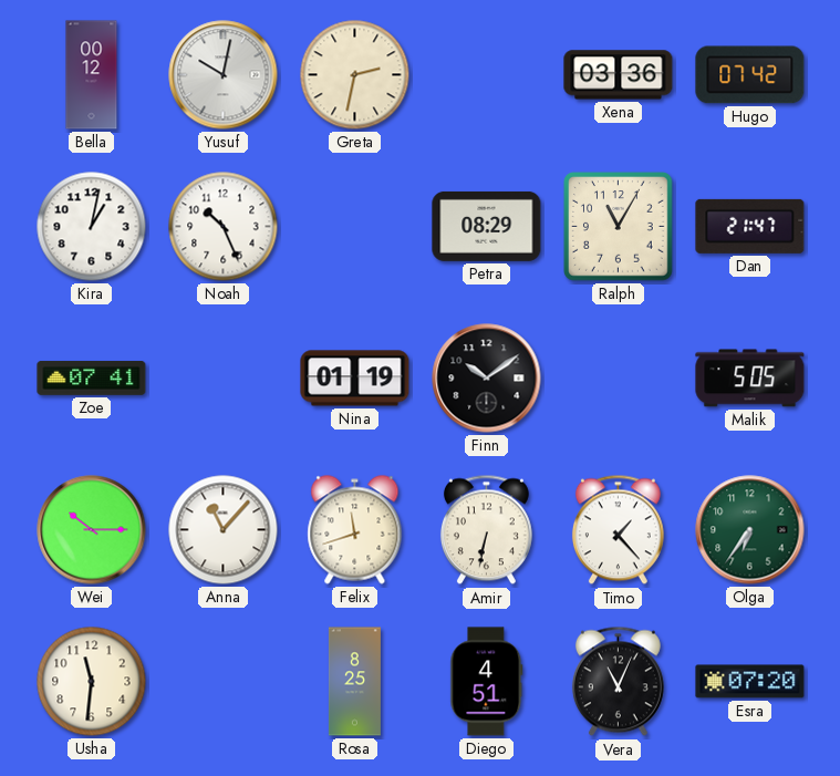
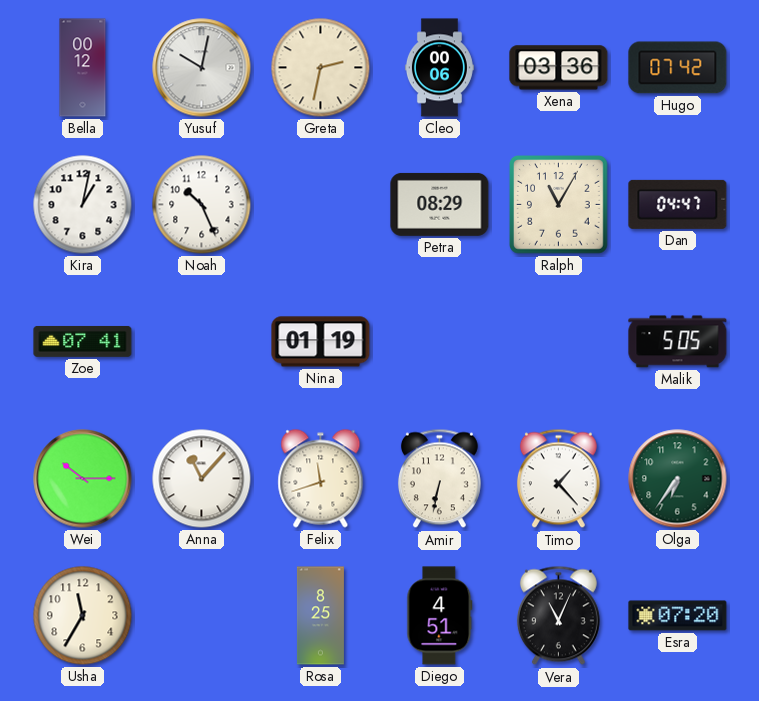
Cleo: none -> 00:06 (439, 68)
Dan: 21:47 -> 04:47 (678, 204)
Finn: 10:09 -> none (487, 379)
Usha: 11:31 -> 11:35 (83, 616)
